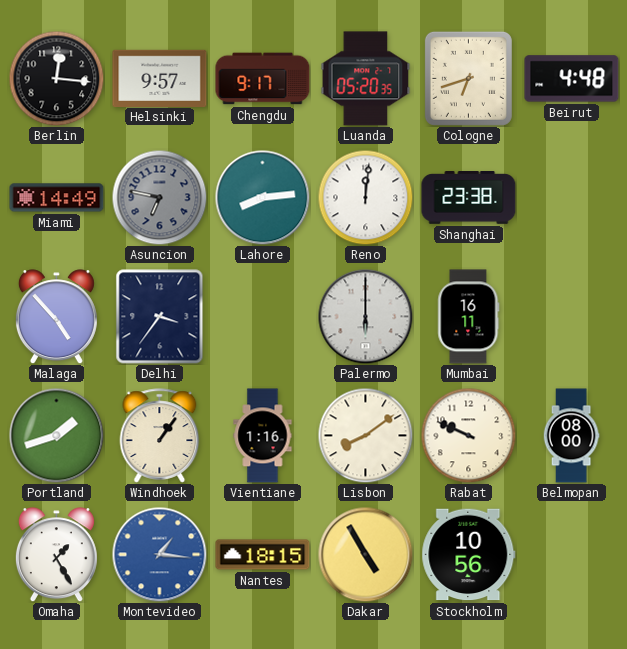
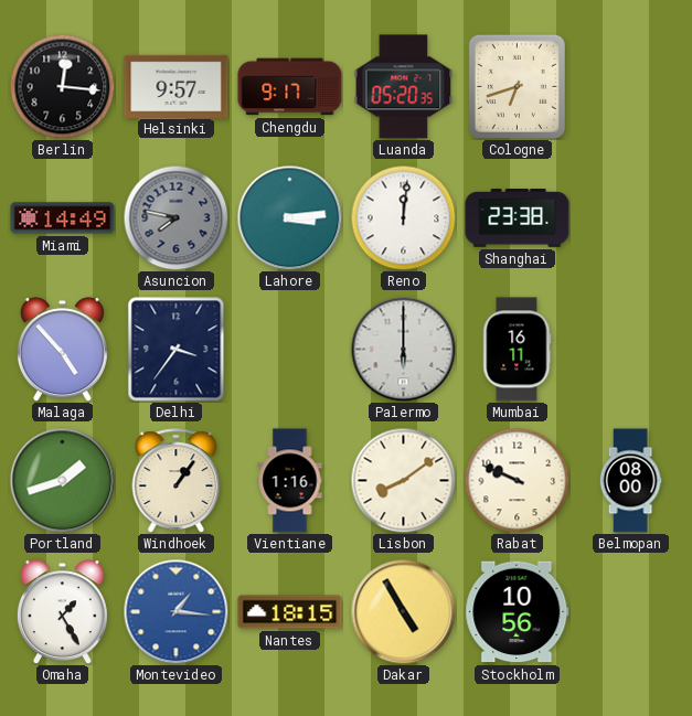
Beirut: 4:48 -> none (572, 79)
Asuncion: 6:47 -> 7:47 (175, 217)
Lahore: 8:14 -> 3:14 (289, 217)
